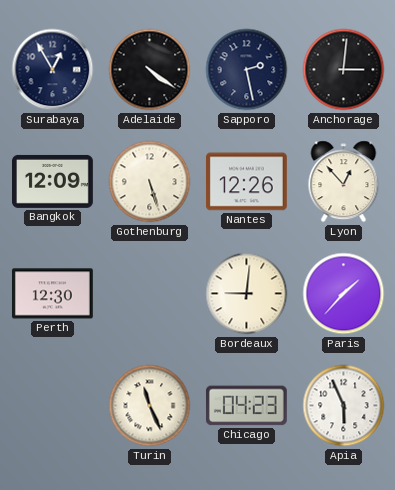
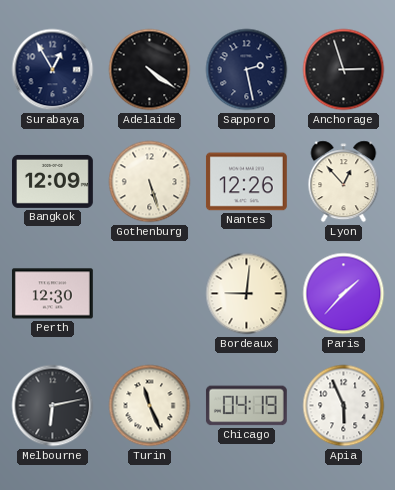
Anchorage: 3:01 -> 2:57 (344, 70)
Melbourne: none -> 6:13 (53, 406)
Chicago: 04:23 -> 04:19 (246, 406)
